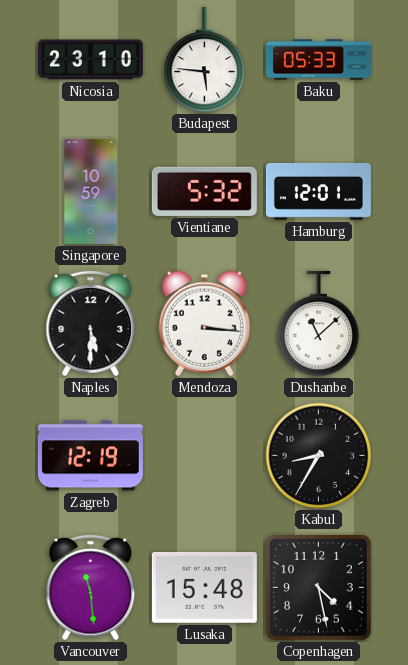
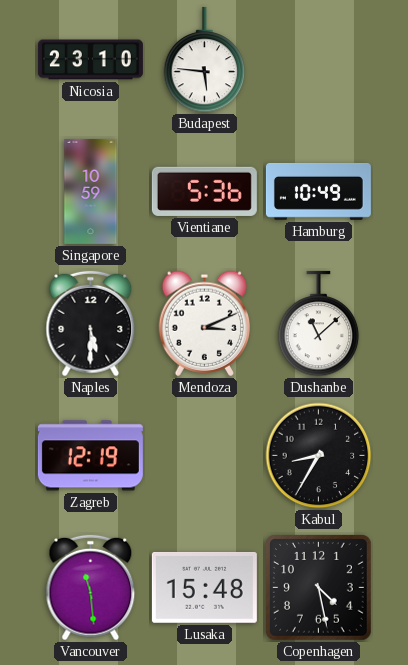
Baku: 05:33 -> none (318, 60)
Vientiane: 5:32 -> 5:36 (204, 191)
Hamburg: 12:01 -> 10:49 (318, 191)
Mendoza: 3:16 -> 3:11 (204, 323)
